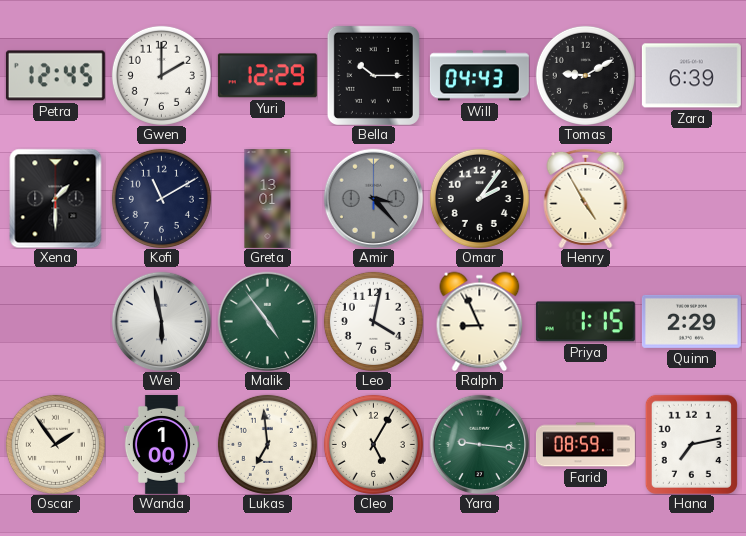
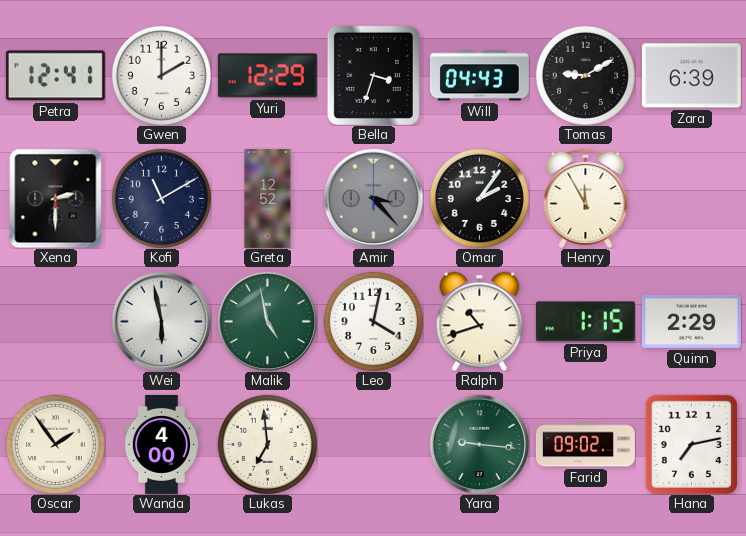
Petra: 12:45 -> 12:41 (55, 76)
Bella: 10:15 -> 3:33 (373, 75)
Xena: 1:30 -> 2:30 (56, 198)
Greta: 13:01 -> 12:52 (268, 198)
Henry: 4:55 -> 11:55 (586, 198)
Malik: 4:54 -> 4:58 (267, 321)
Ralph: 8:56 -> 10:42 (480, 321)
Wanda: 1:00 -> 4:00 (161, 444)
Cleo: 5:05 -> none (373, 444)
Farid: 08:59 -> 09:02 (585, 445)
